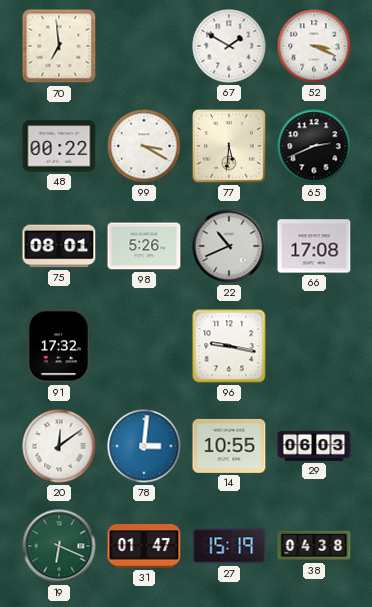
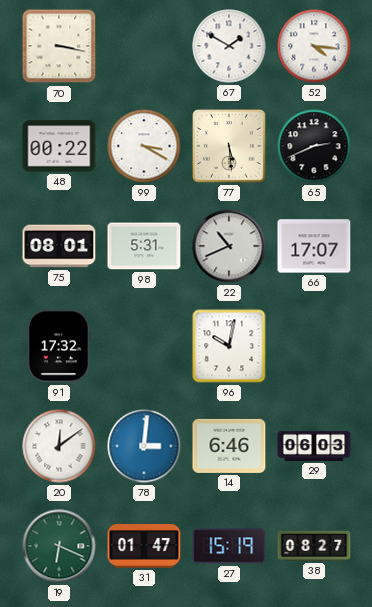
70: 6:59 -> 3:17 (59, 46)
52: 3:19 -> 4:16 (314, 46)
77: 5:31 -> 5:29 (230, 147)
98: 5:26 -> 5:31 (144, 246)
66: 17:08 -> 17:07 (314, 246)
96: 9:17 -> 10:02 (229, 346)
14: 10:55 -> 6:46 (229, 446)
38: 04:38 -> 08:27 (314, 546)
